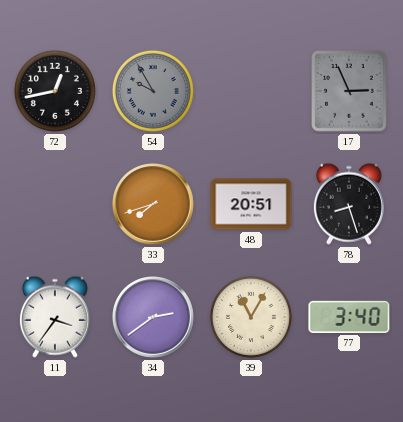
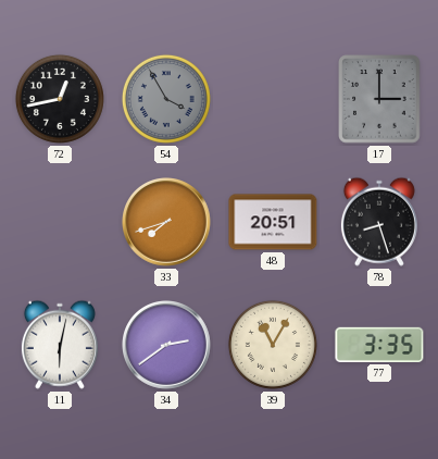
54: 9:55 -> 3:55 (166, 99)
17: 2:56 -> 3:00 (379, 99)
11: 3:36 -> 6:02 (60, 345)
77: 3:40 -> 3:35 (379, 345)
